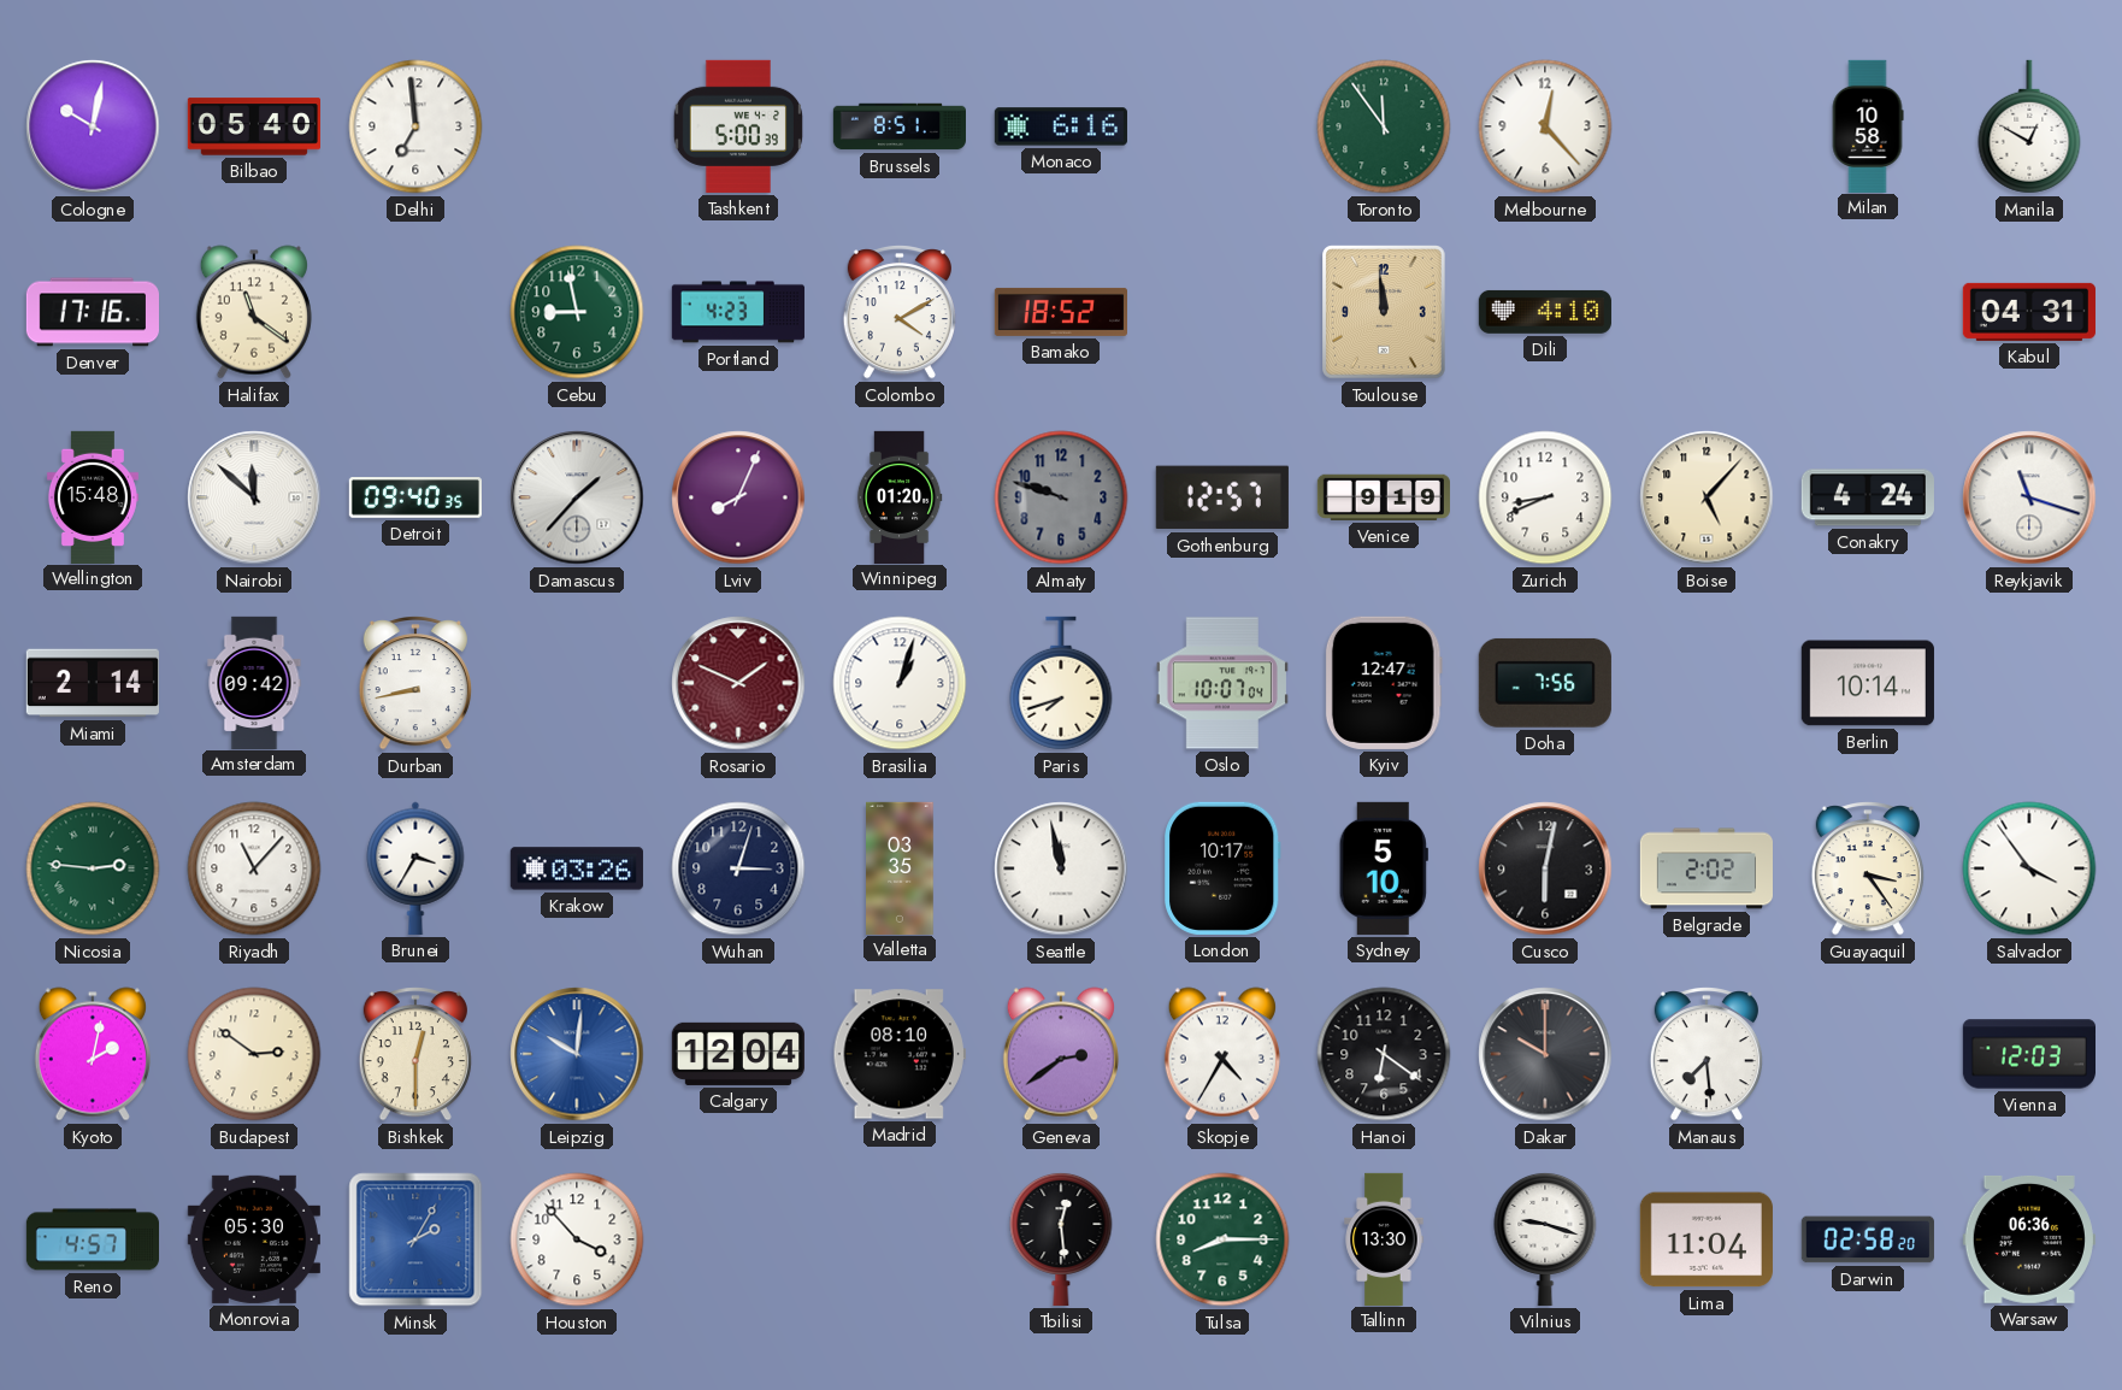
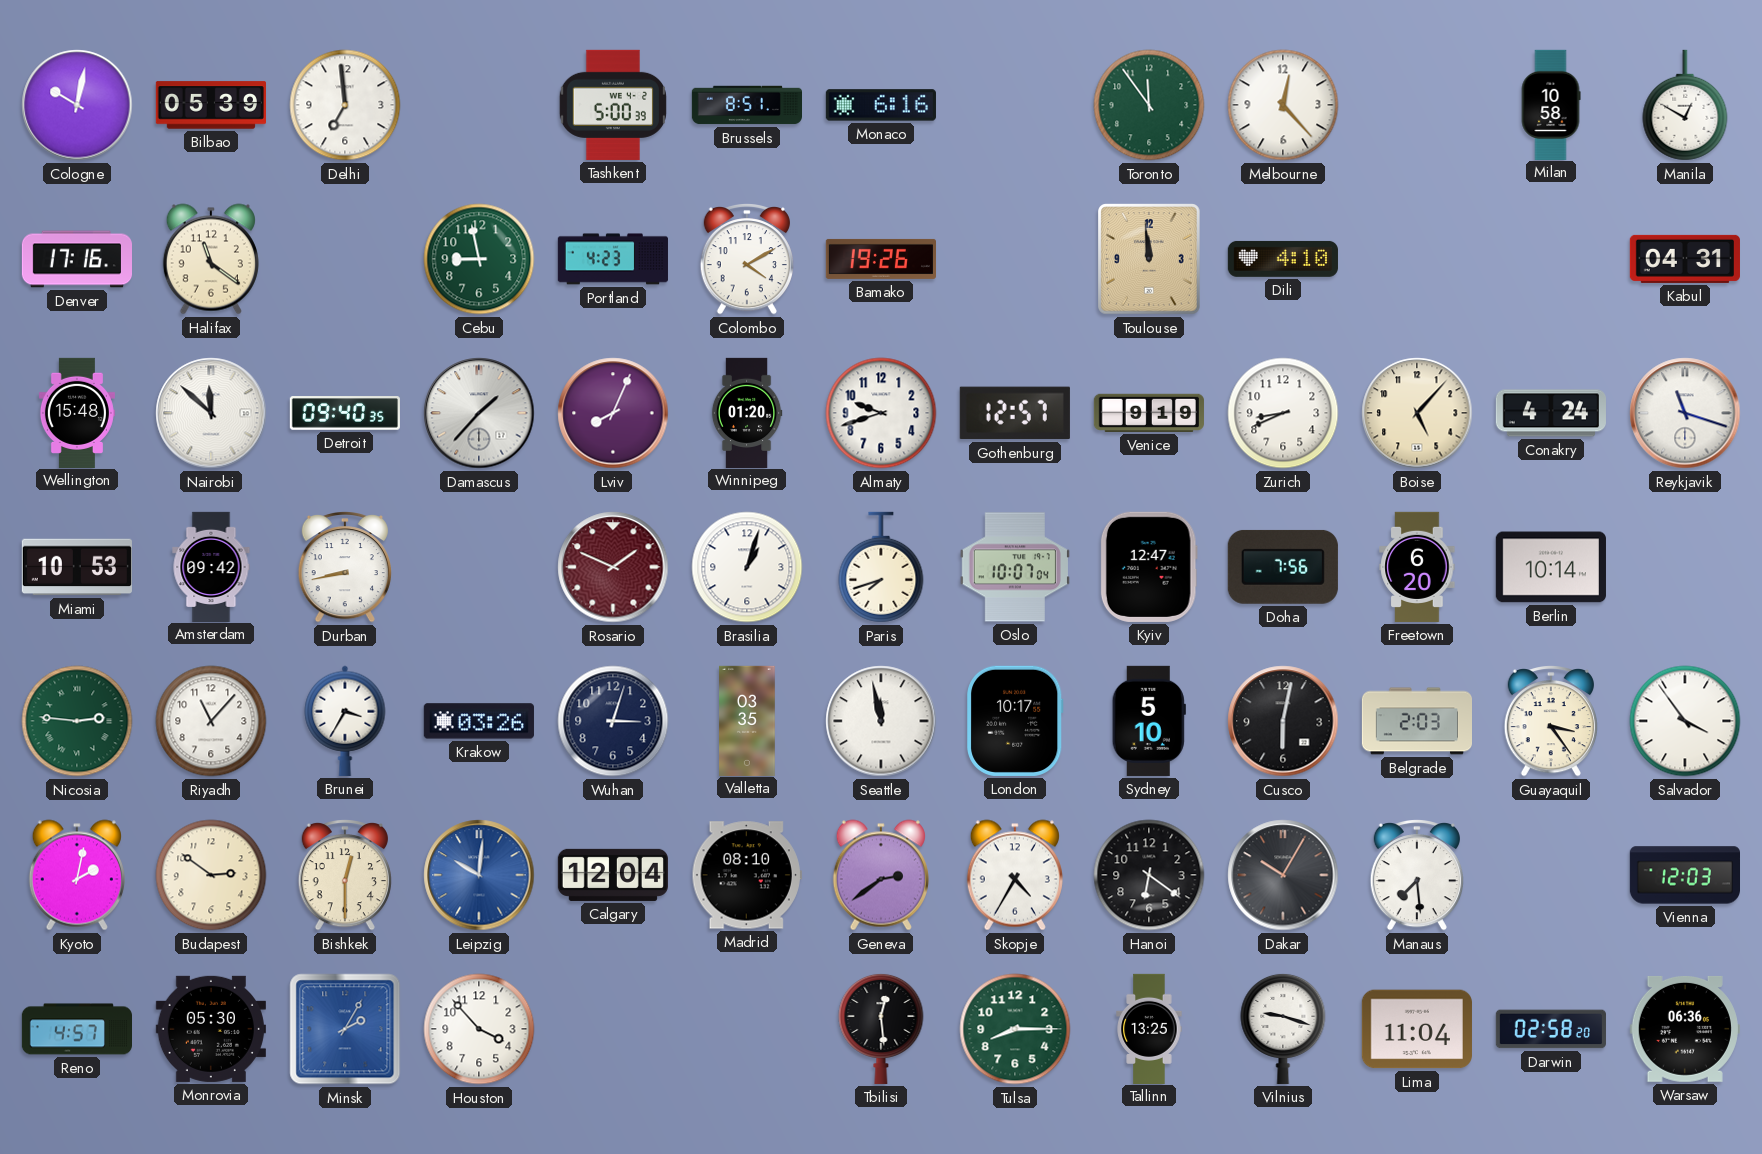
Bilbao: 05:40 -> 05:39 (210, 105)
Bamako: 18:52 -> 19:26 (880, 259)
Almaty: 9:48 -> 9:42 (881, 413)
Almaty dial: grey -> white (881, 413)
Miami: 2:14 -> 10:53 (77, 567)
Freetown: none -> 6:20 (1417, 567)
Belgrade: 2:02 -> 2:03 (1416, 721)
Dakar: 10:00 -> 10:05 (1283, 875)
Tallinn: 13:30 -> 13:25 (1149, 1028)
